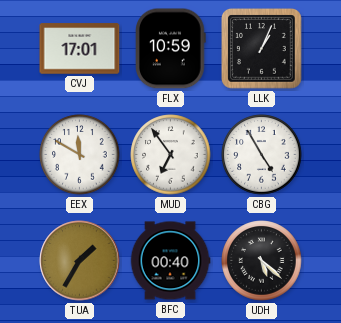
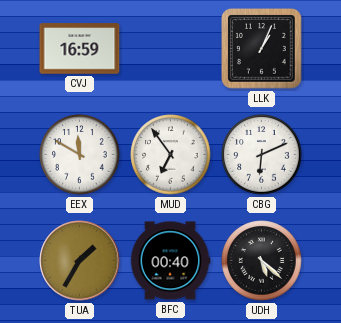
CVJ: 17:01 -> 16:59 (80, 49)
FLX: 10:59 -> none (171, 49)
CBG: 4:55 -> 6:11 (262, 155)
